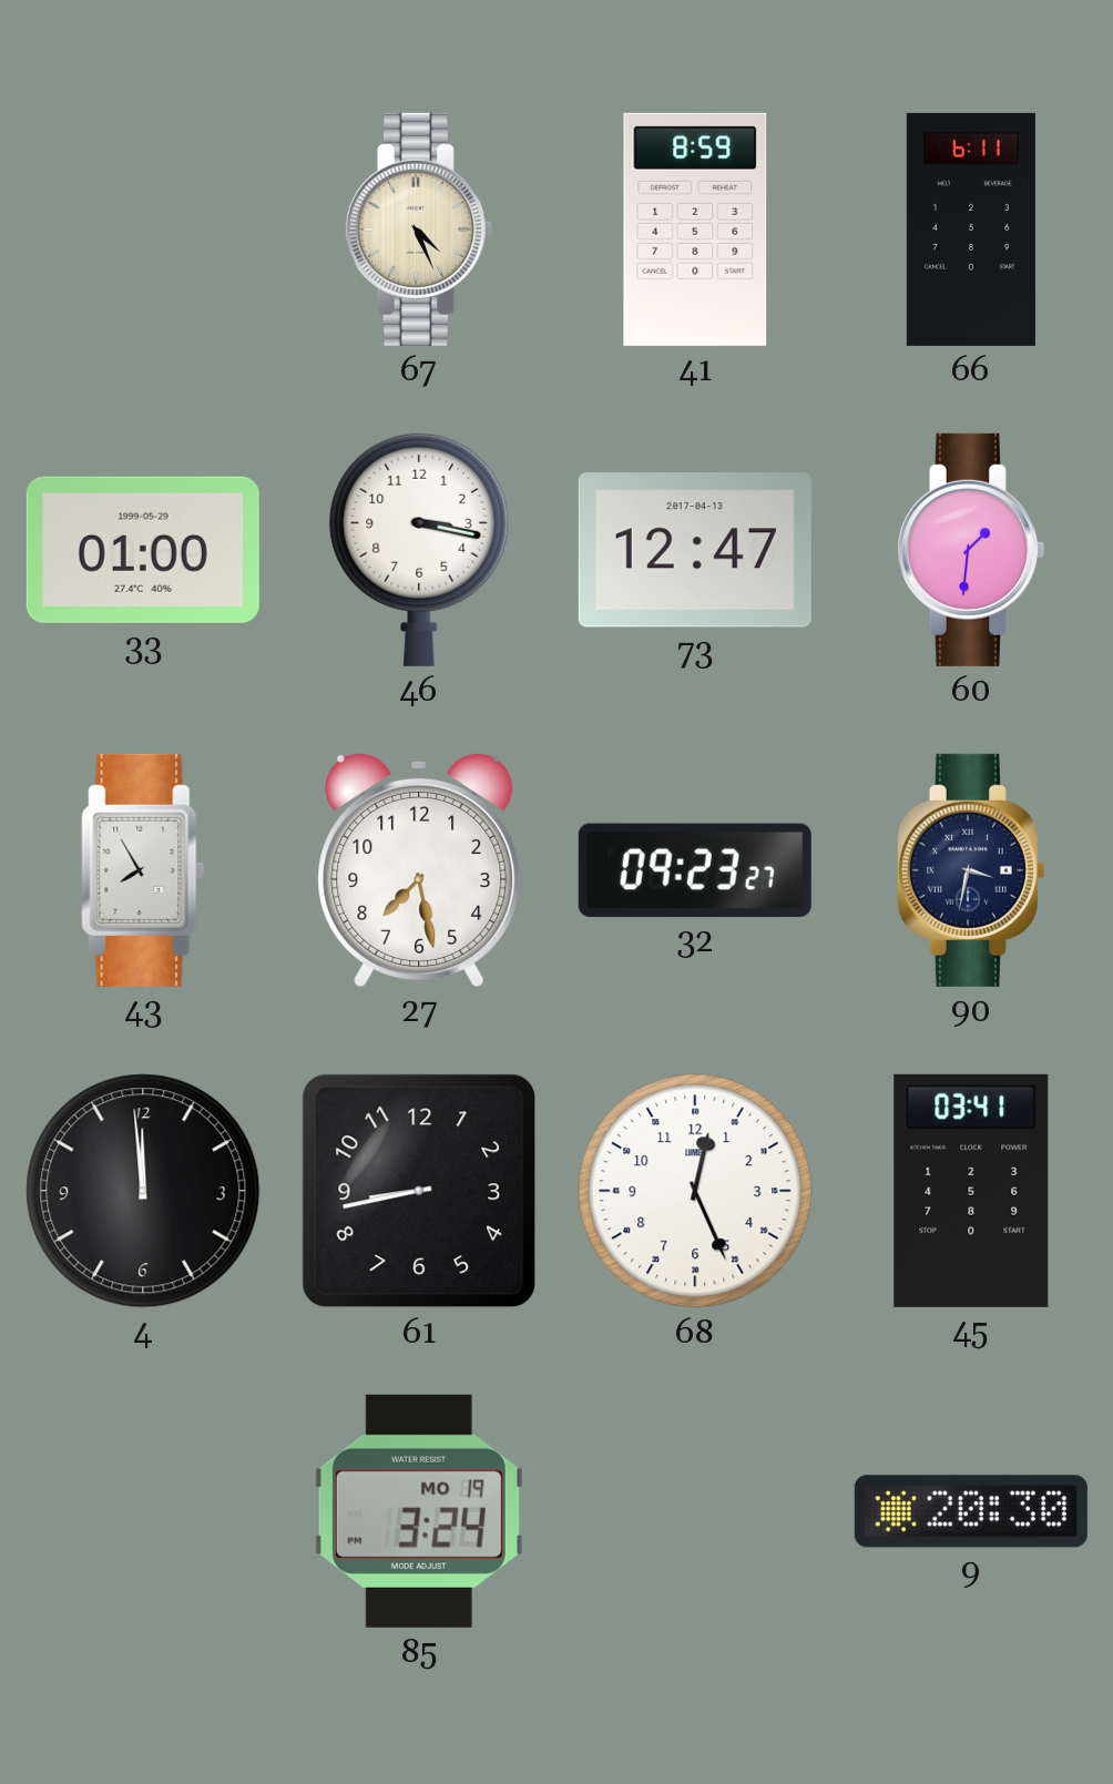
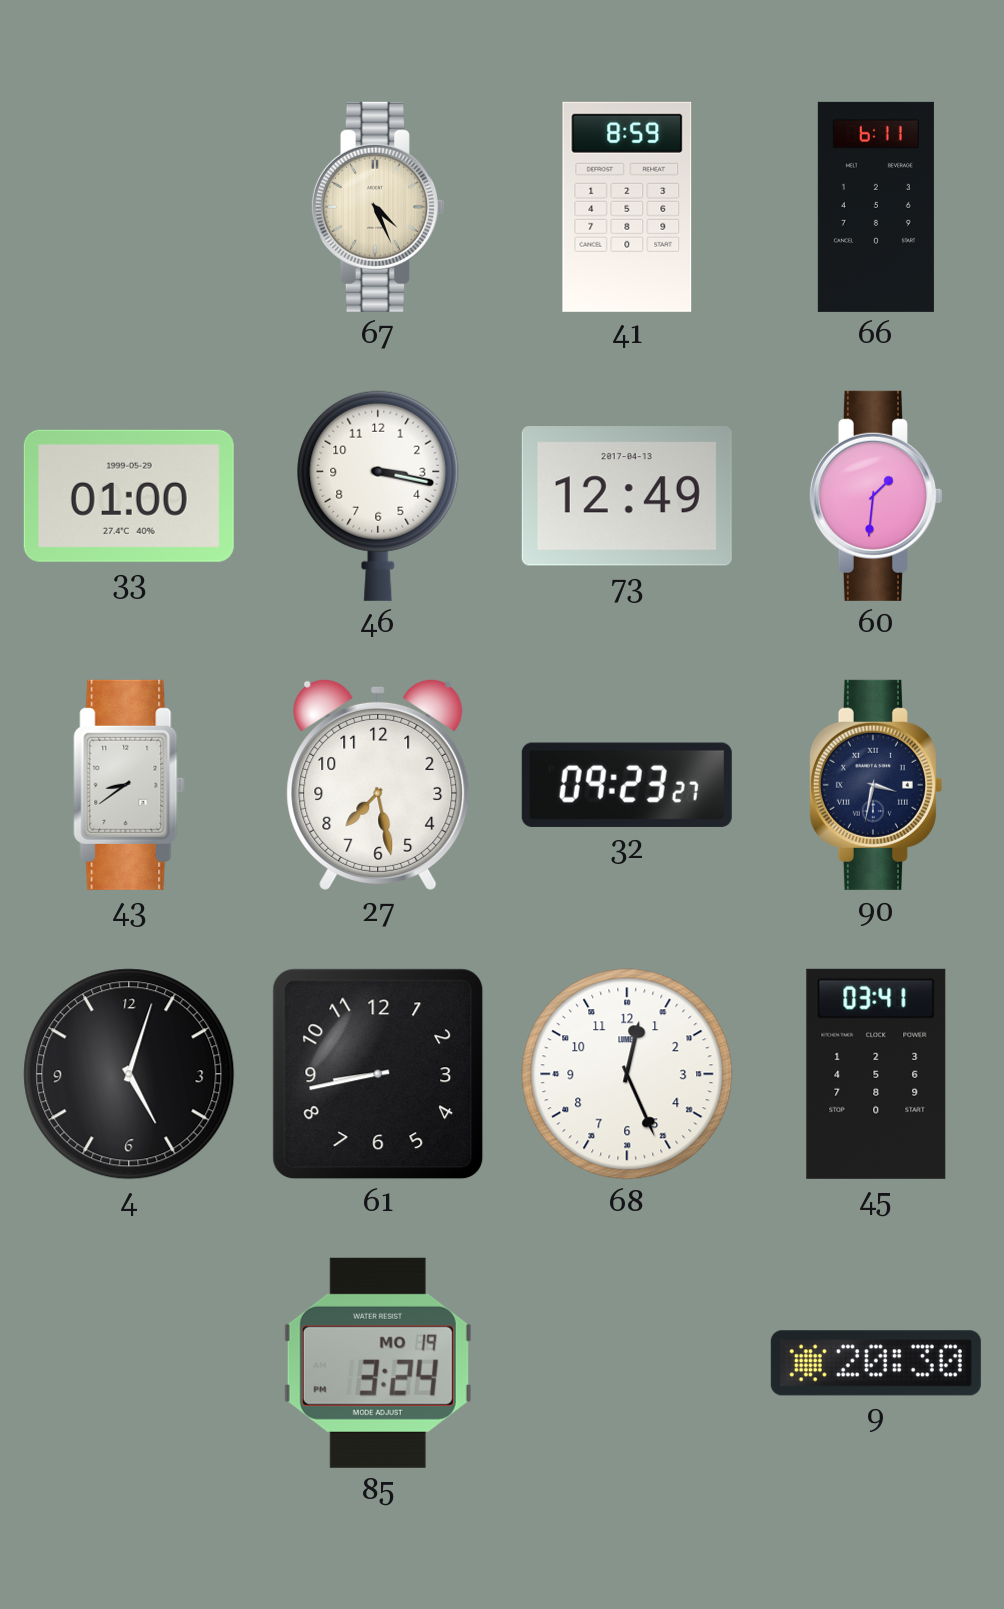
73: 12:47 -> 12:49 (627, 496)
43: 7:55 -> 8:39 (129, 785)
4: 11:59 -> 5:03 (129, 1074)
